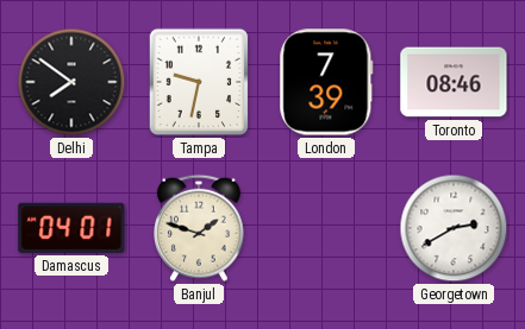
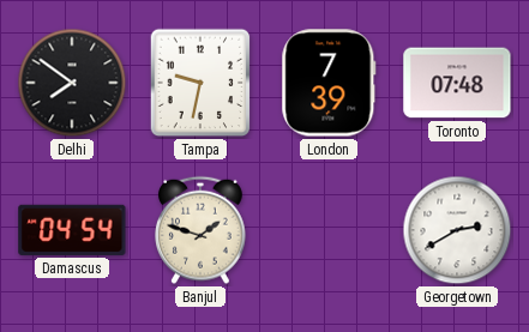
Toronto: 08:46 -> 07:48 (457, 83)
Damascus: 04:01 -> 04:54 (72, 230)
